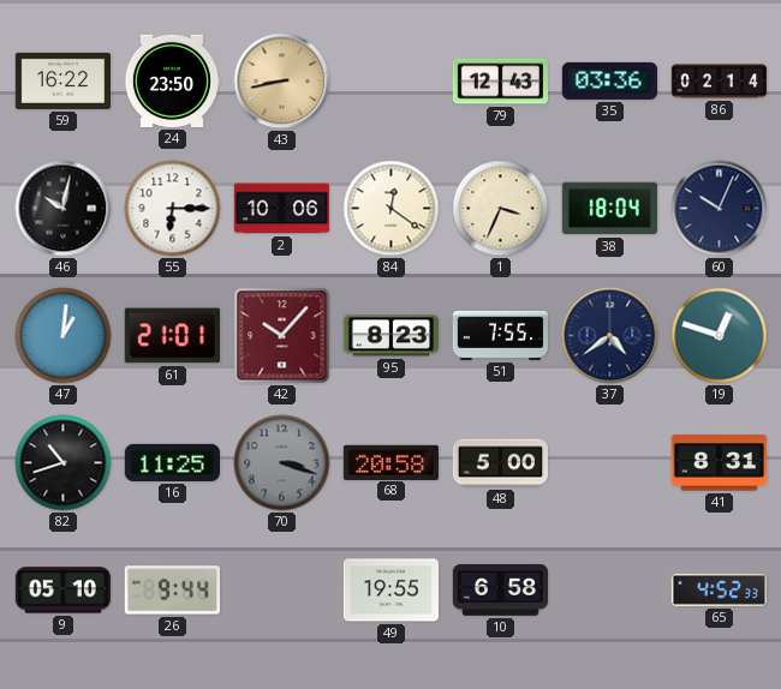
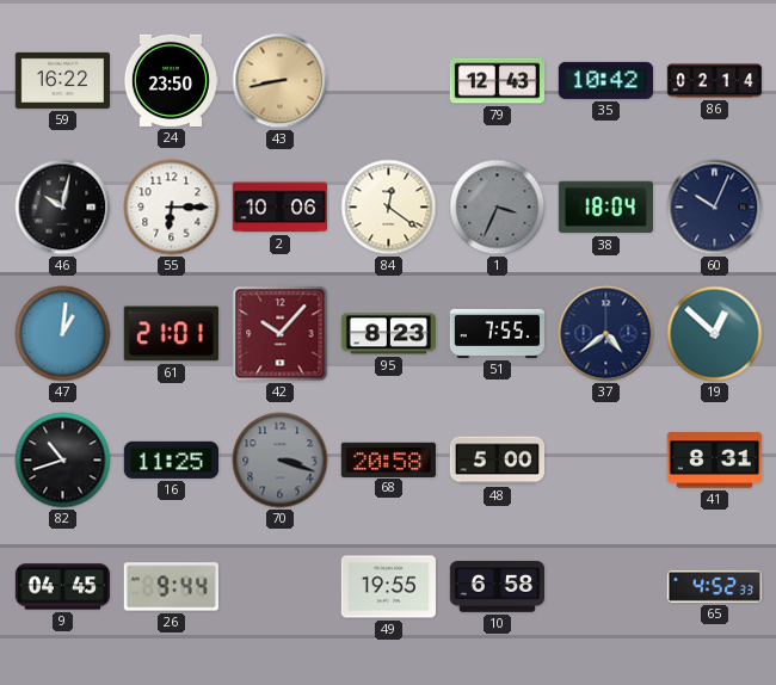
35: 03:36 -> 10:42 (605, 80)
1 dial: cream -> grey (498, 208)
19: 12:48 -> 12:52 (715, 334)
9: 05:10 -> 04:45 (62, 587)
